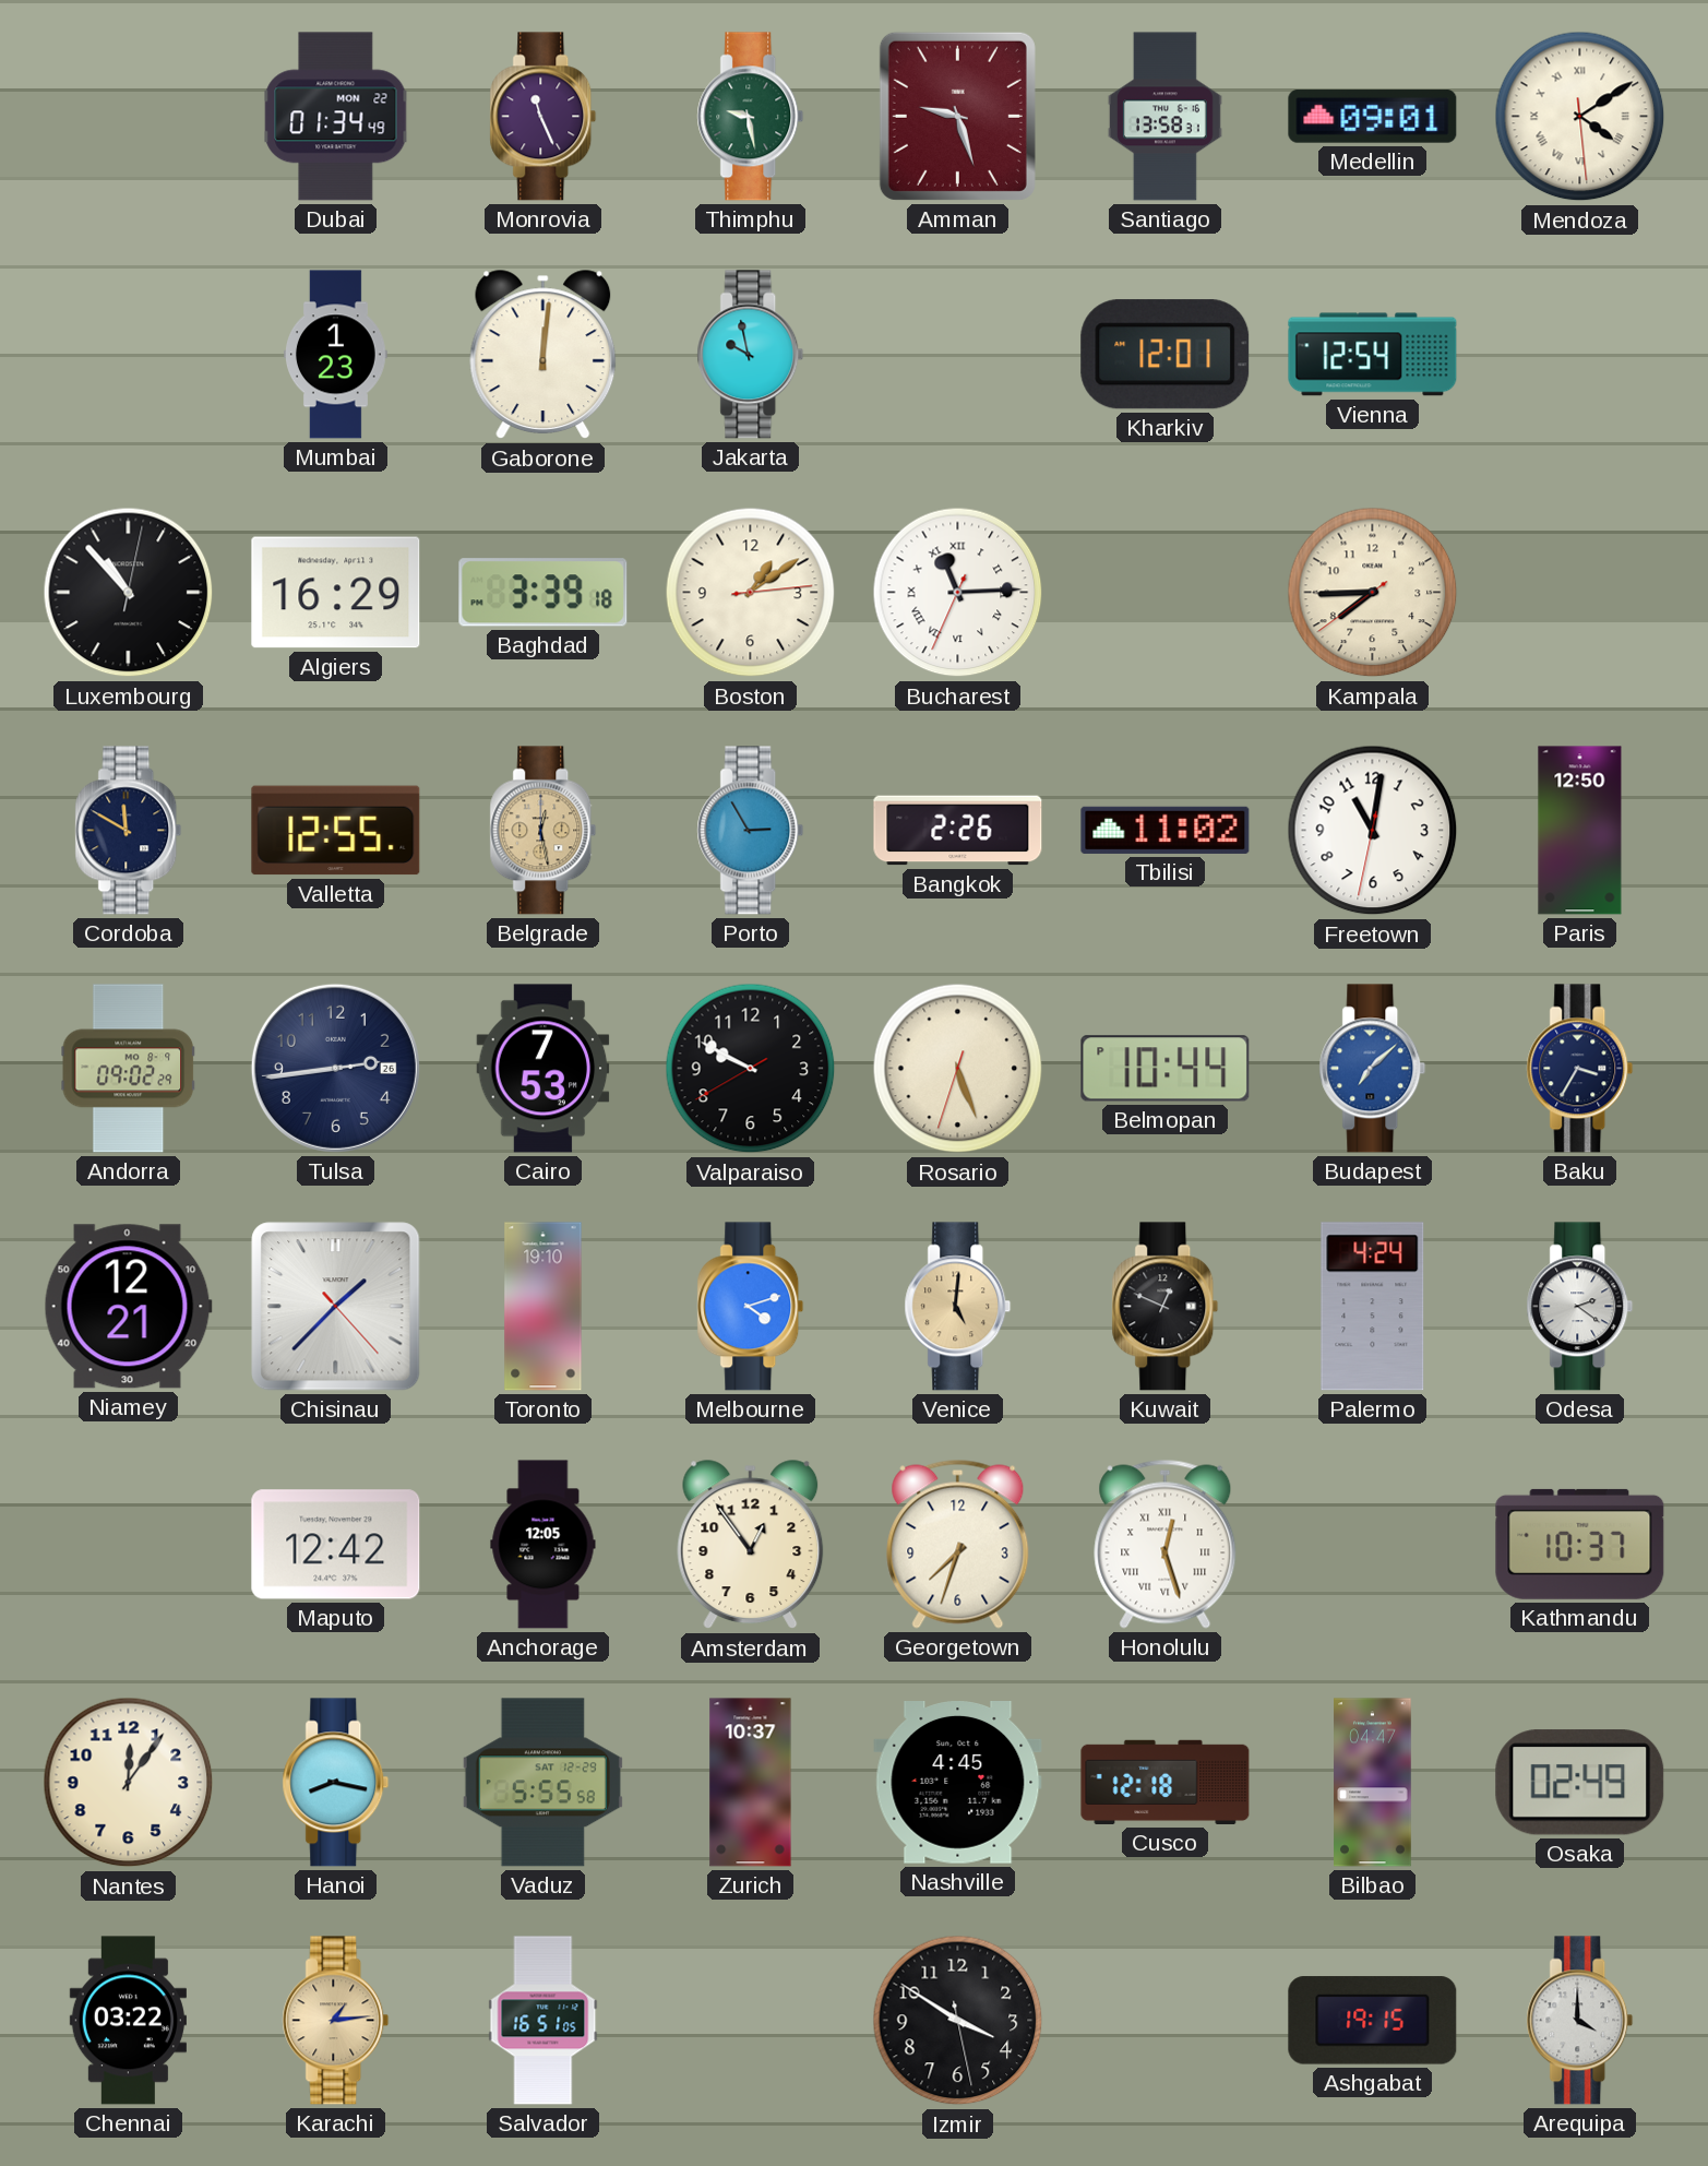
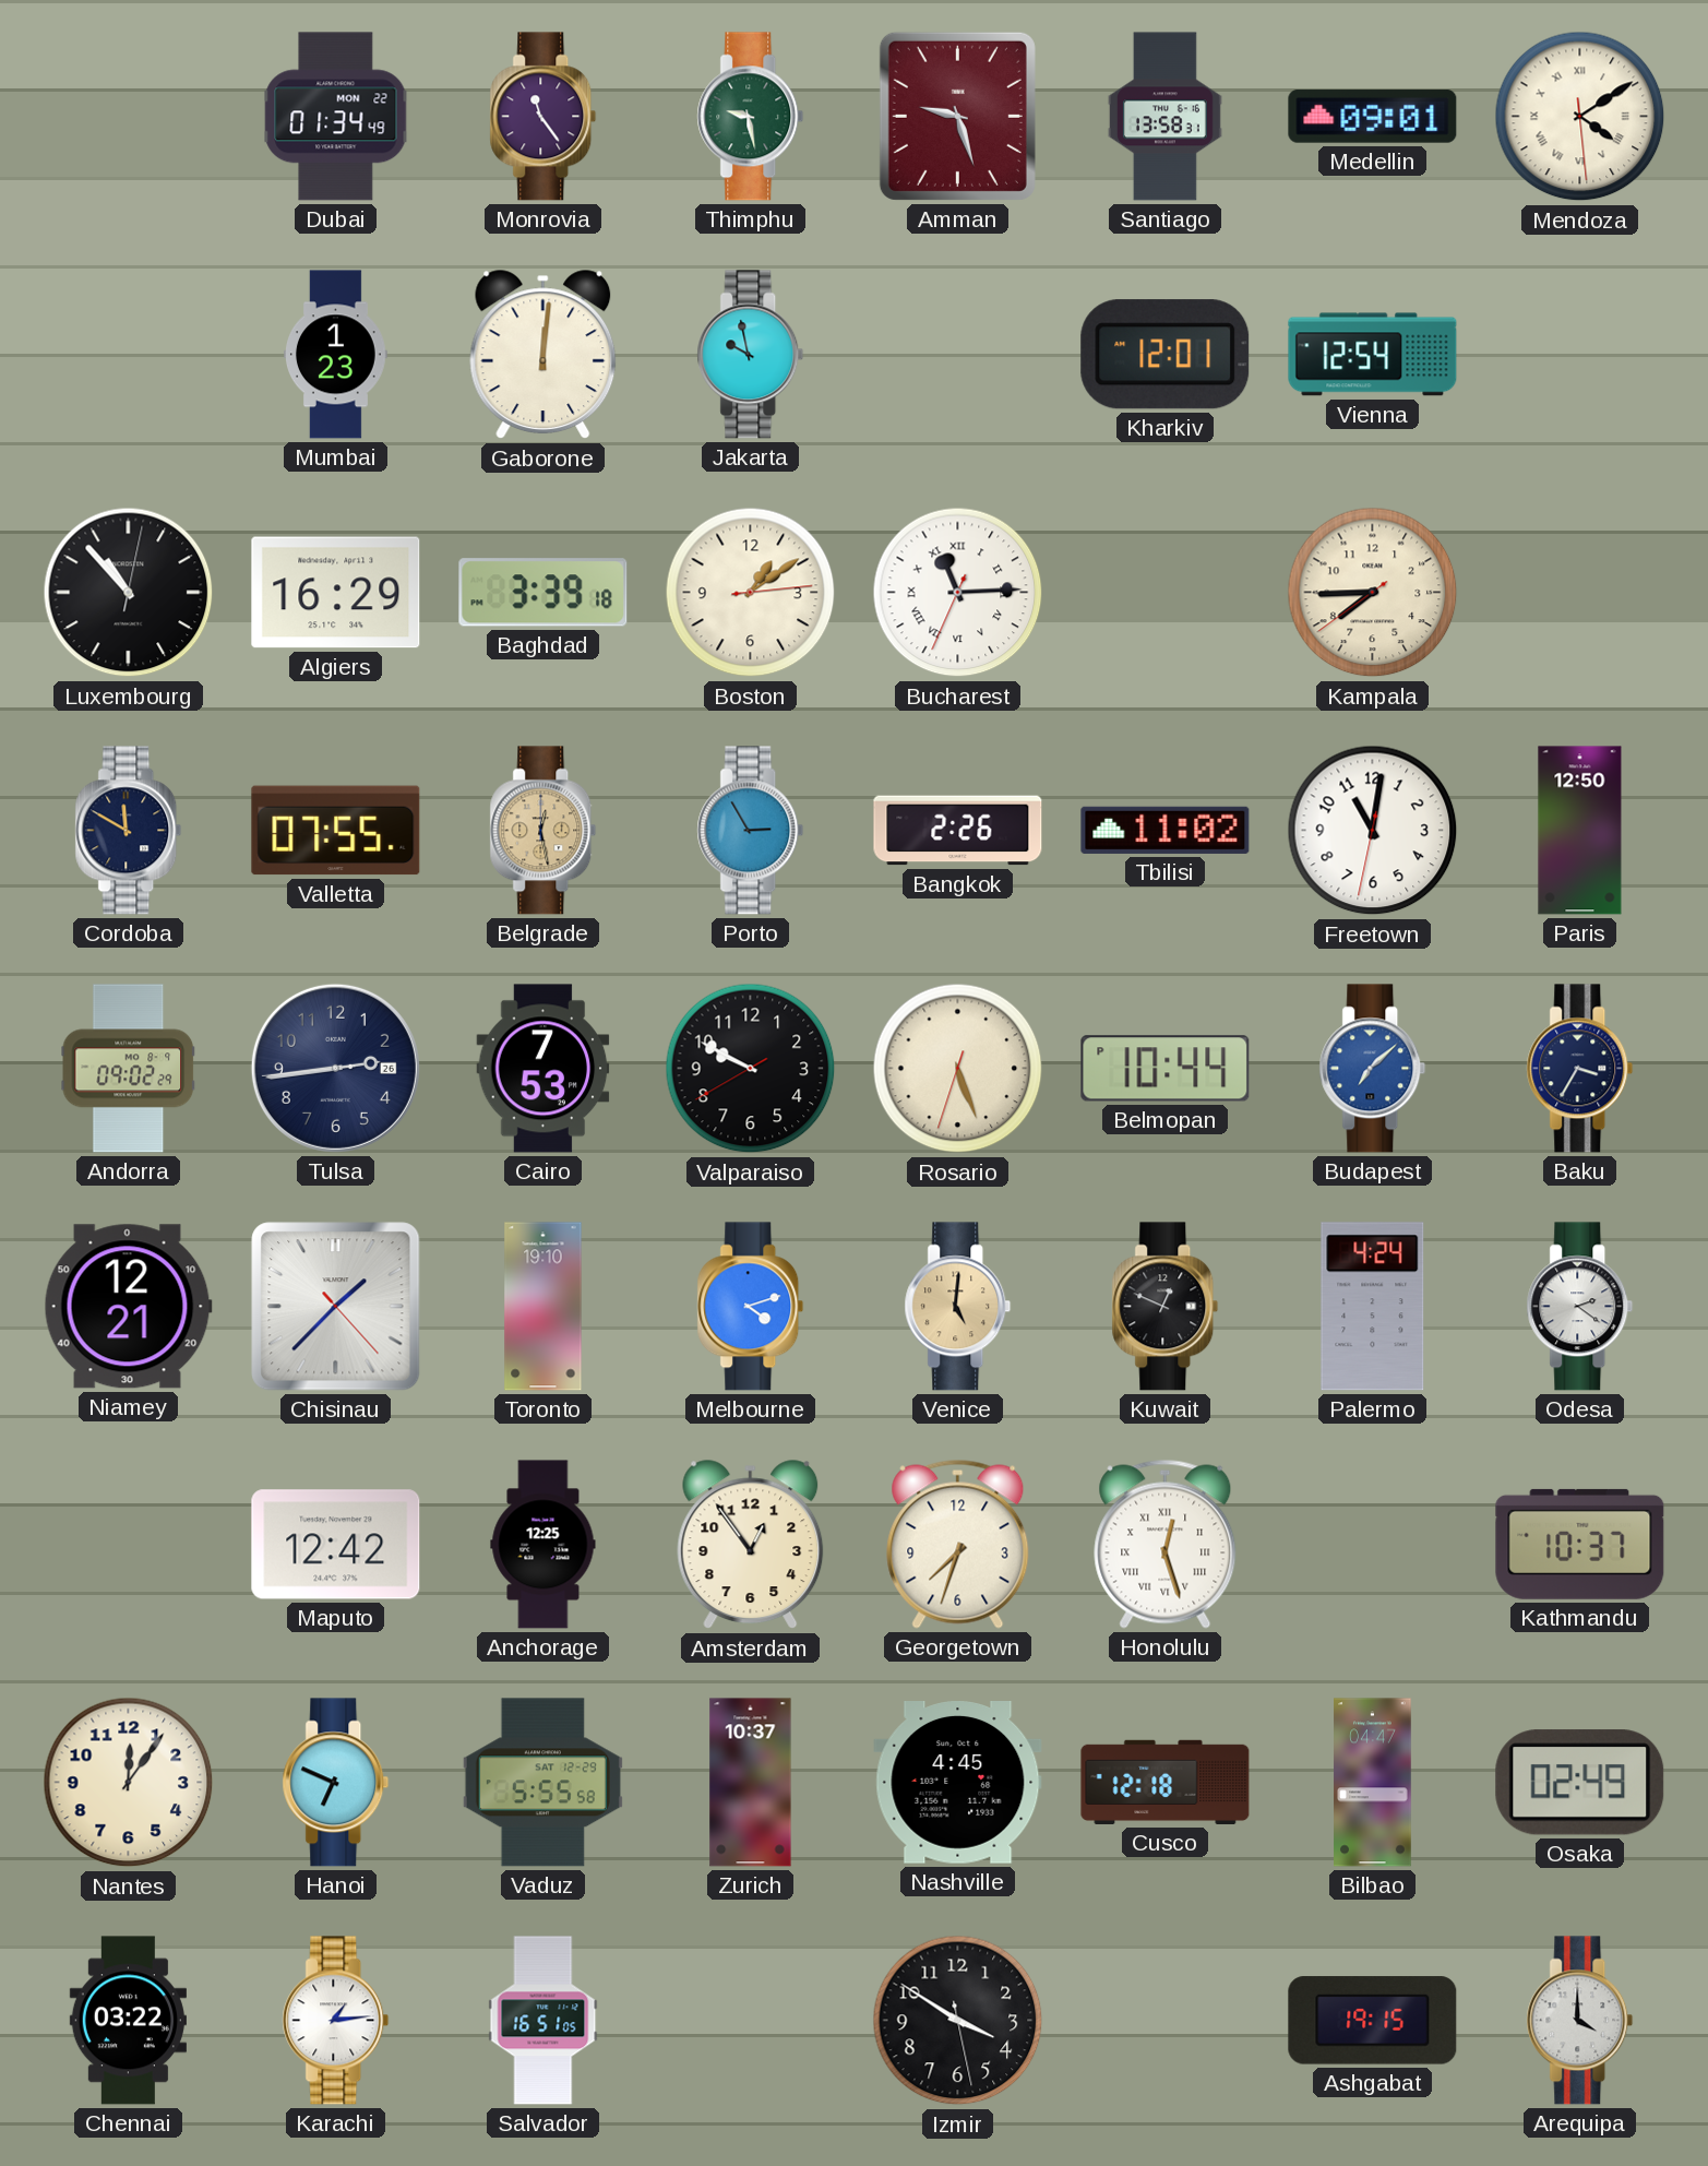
Monrovia: 11:26 -> 11:24 (544, 117)
Valletta: 12:55 -> 07:55 (336, 831)
Anchorage: 12:05 -> 12:25 (544, 1545)
Hanoi: 8:17 -> 6:49 (336, 1783)
Karachi dial: champagne -> white (336, 2021)
